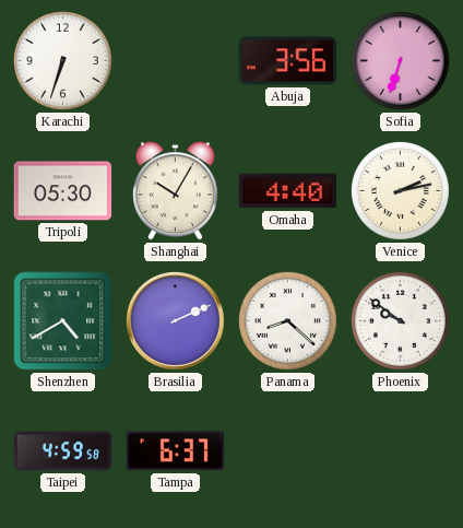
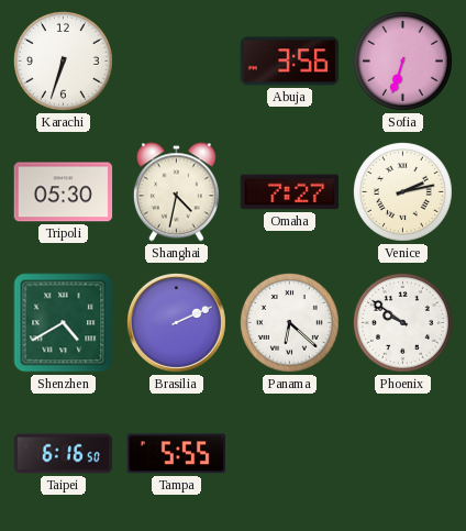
Shanghai: 10:05 -> 4:32 (176, 192)
Omaha: 4:40 -> 7:27 (290, 192)
Panama: 8:22 -> 6:22 (289, 322)
Taipei: 4:59 -> 6:16 (64, 454)
Tampa: 6:37 -> 5:55 (176, 454)
